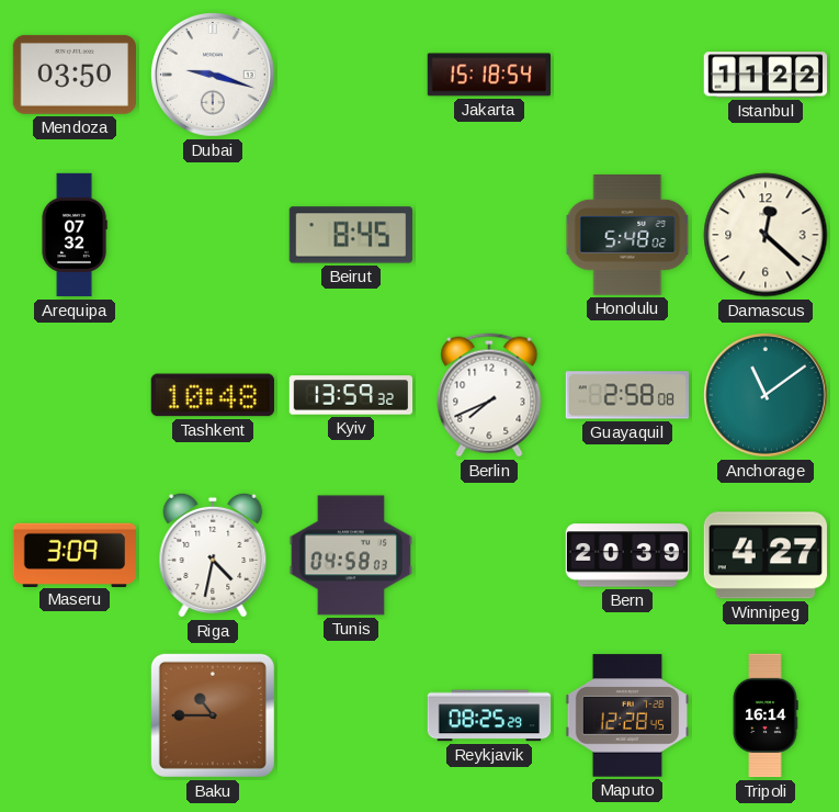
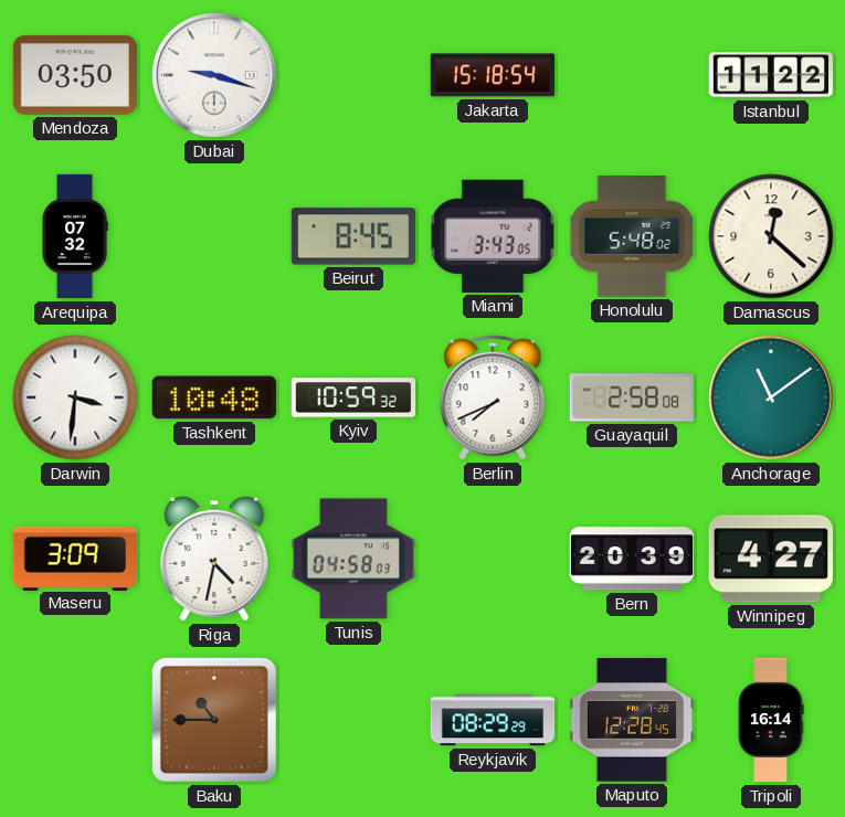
Miami: none -> 3:43 (493, 236)
Darwin: none -> 3:31 (75, 397)
Kyiv: 13:59 -> 10:59 (353, 397)
Reykjavik: 08:25 -> 08:29 (493, 720)
